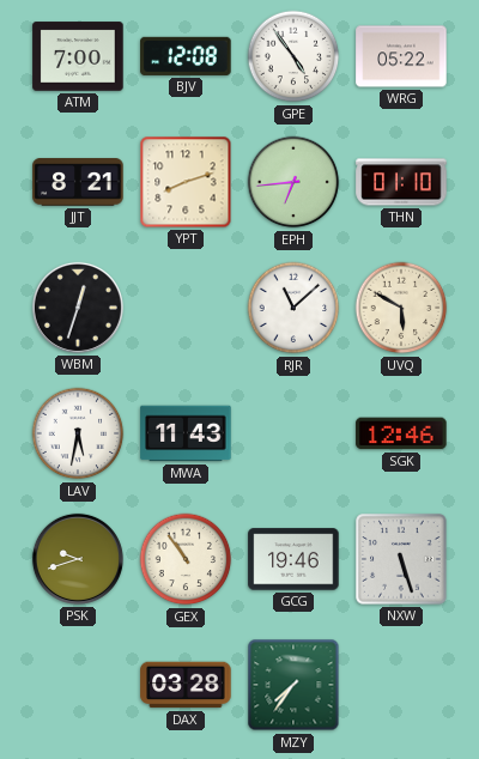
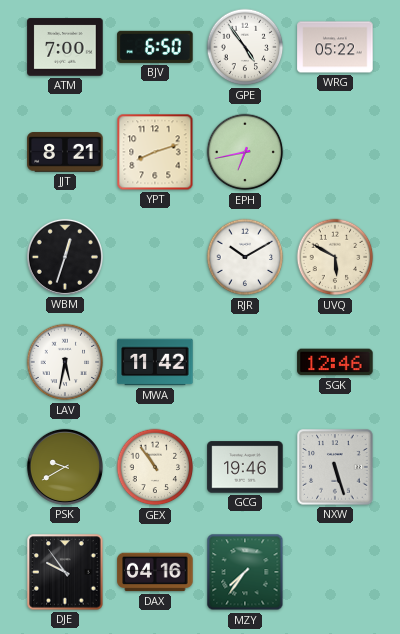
BJV: 12:08 -> 6:50 (155, 47)
EPH: 6:44 -> 6:43 (245, 152)
THN: 01:10 -> none (401, 182)
RJR: 11:08 -> 10:10 (245, 257)
MWA: 11:43 -> 11:42 (155, 362)
PSK: 9:42 -> 9:40 (65, 467)
DJE: none -> 9:54 (65, 572)
DAX: 03:28 -> 04:16 (155, 572)
